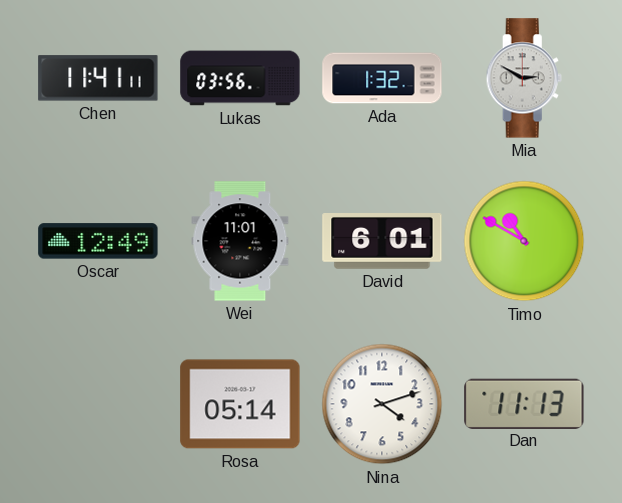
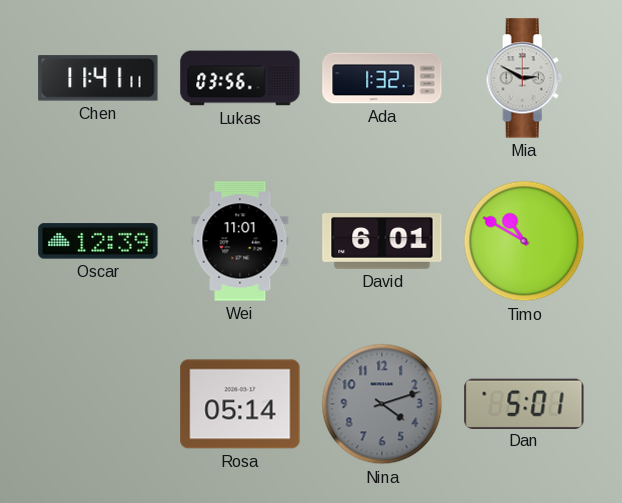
Oscar: 12:49 -> 12:39 (98, 241)
Nina dial: white -> grey (382, 404)
Dan: 11:13 -> 5:01 (524, 403)
